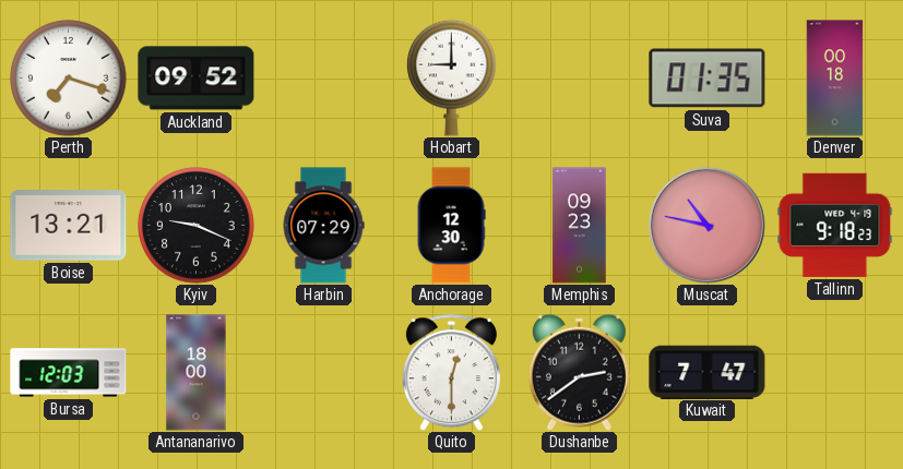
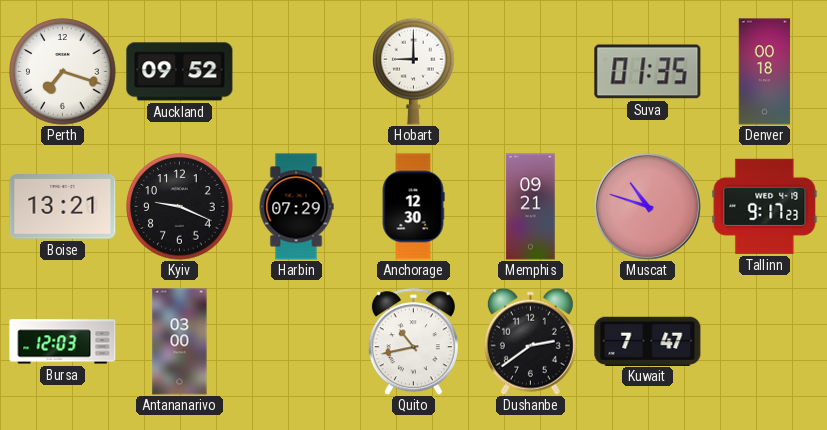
Memphis: 09:23 -> 09:21 (531, 207)
Muscat: 10:47 -> 10:48 (647, 206)
Tallinn: 9:18 -> 9:17 (765, 206)
Antananarivo: 18:00 -> 03:00 (180, 342)
Quito: 12:30 -> 10:43 (413, 342)
